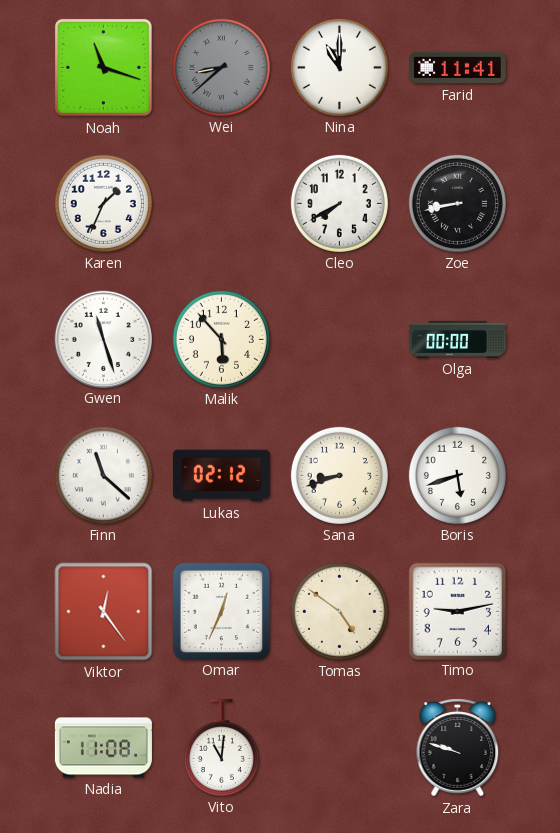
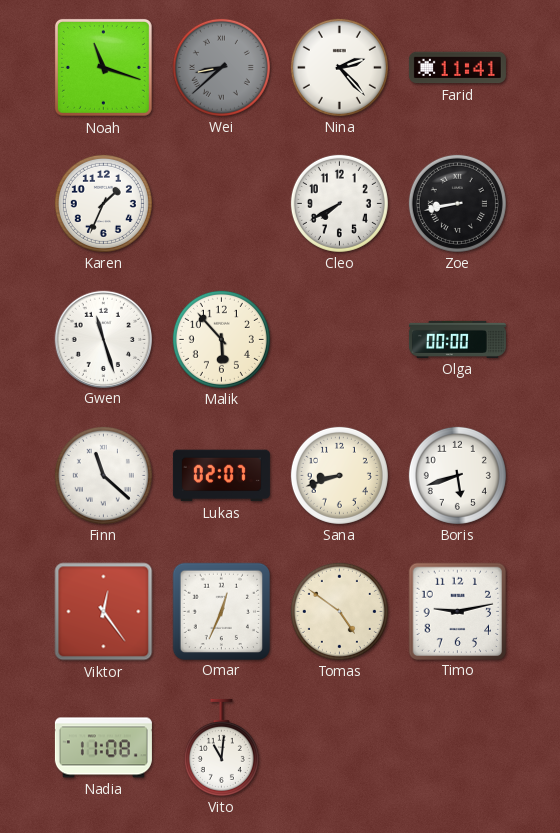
Nina: 11:00 -> 2:23 (339, 67)
Lukas: 02:12 -> 02:07 (221, 476)
Zara: 9:48 -> none (458, 748)
